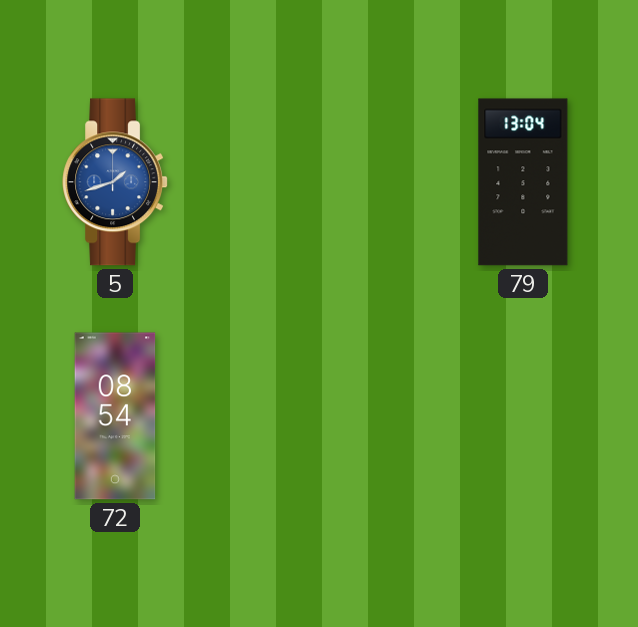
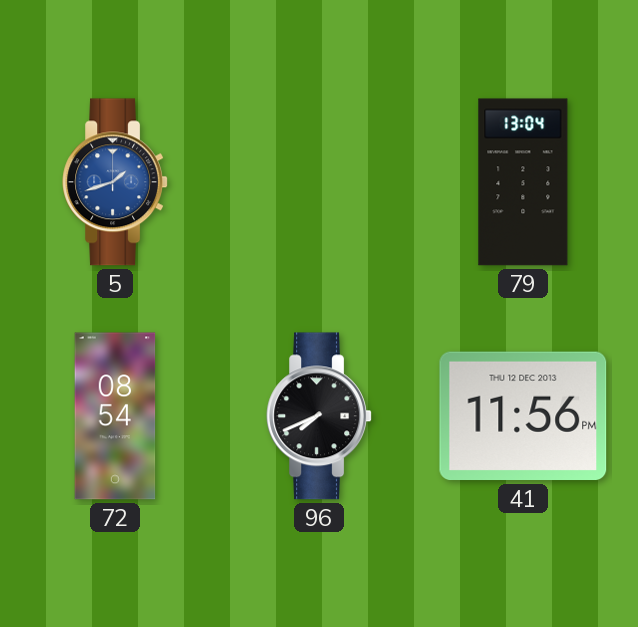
96: none -> 7:41 (319, 416)
41: none -> 11:56 (523, 416)
